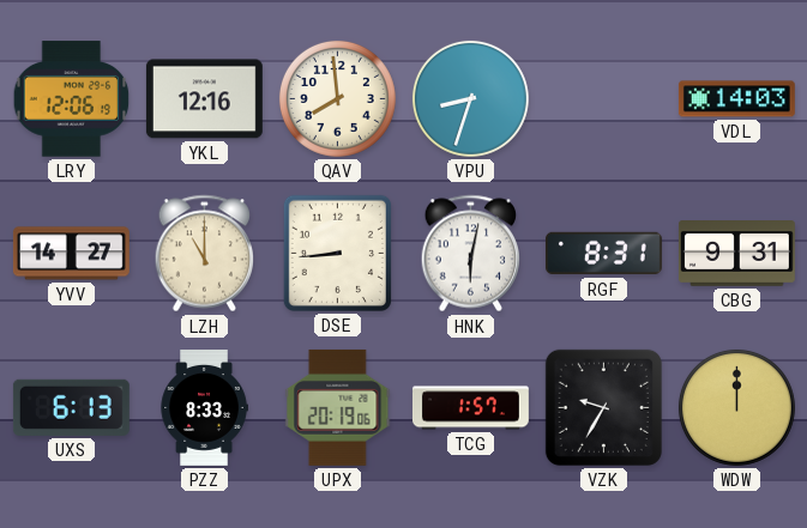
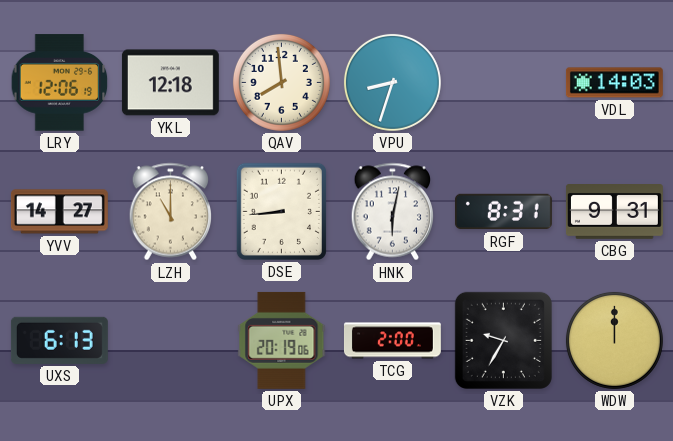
YKL: 12:16 -> 12:18 (170, 83)
PZZ: 8:33 -> none (204, 408)
TCG: 1:57 -> 2:00 (392, 341)
